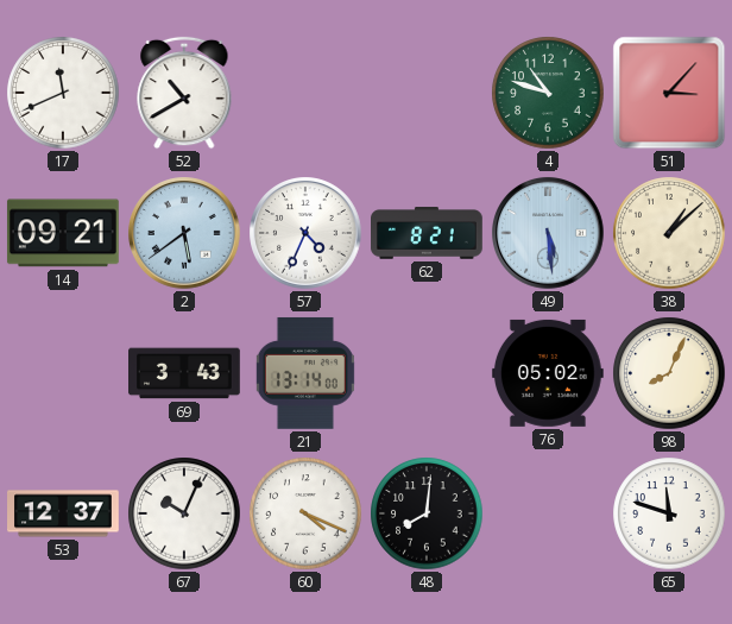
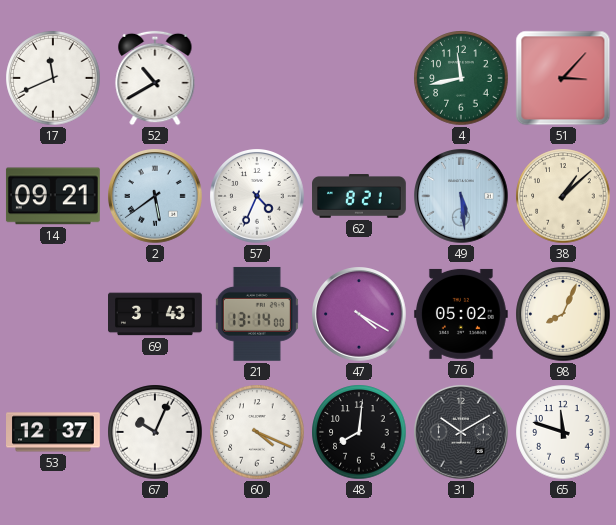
4: 10:48 -> 11:43 (461, 78)
47: none -> 4:20 (359, 314)
31: none -> 10:10 (461, 432)
